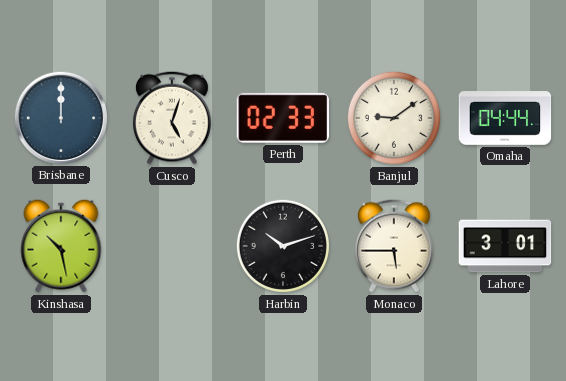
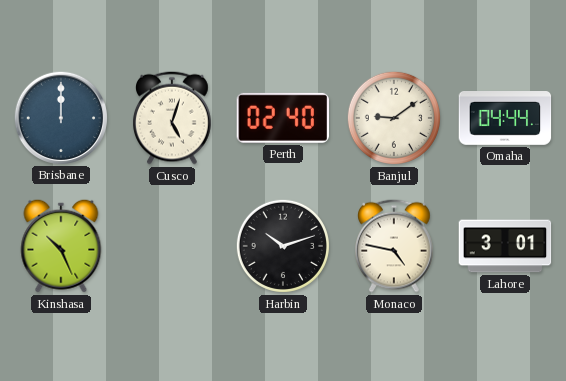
Perth: 02:33 -> 02:40 (282, 118)
Kinshasa: 10:28 -> 10:26 (61, 246)
Monaco: 5:45 -> 4:47 (395, 246)
